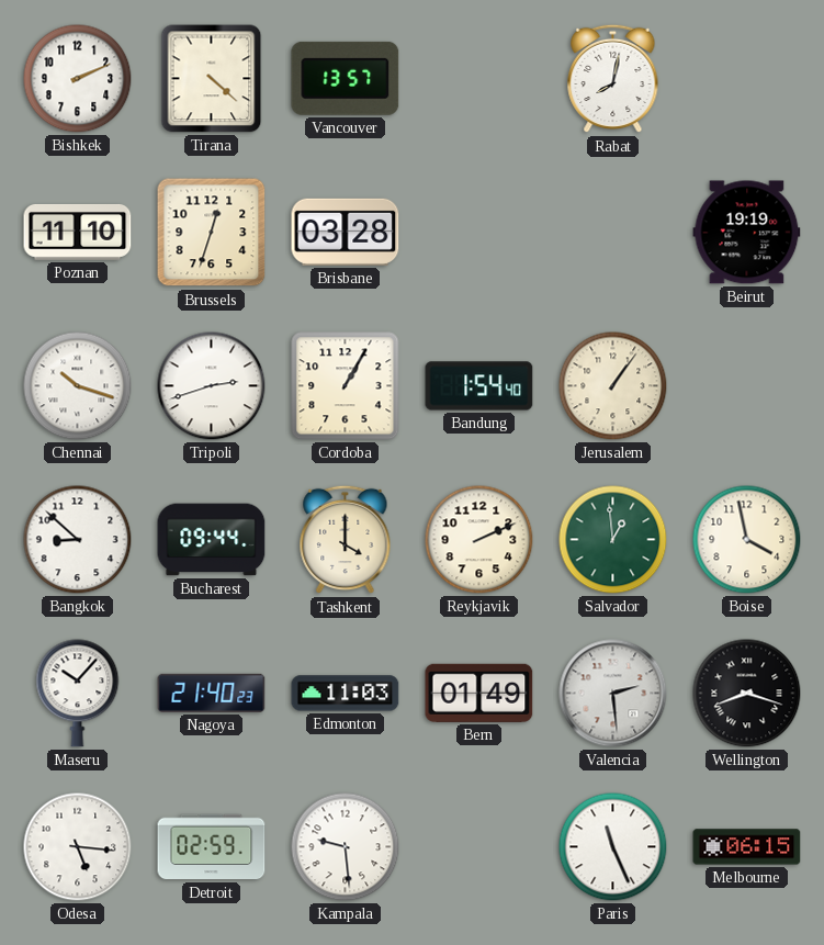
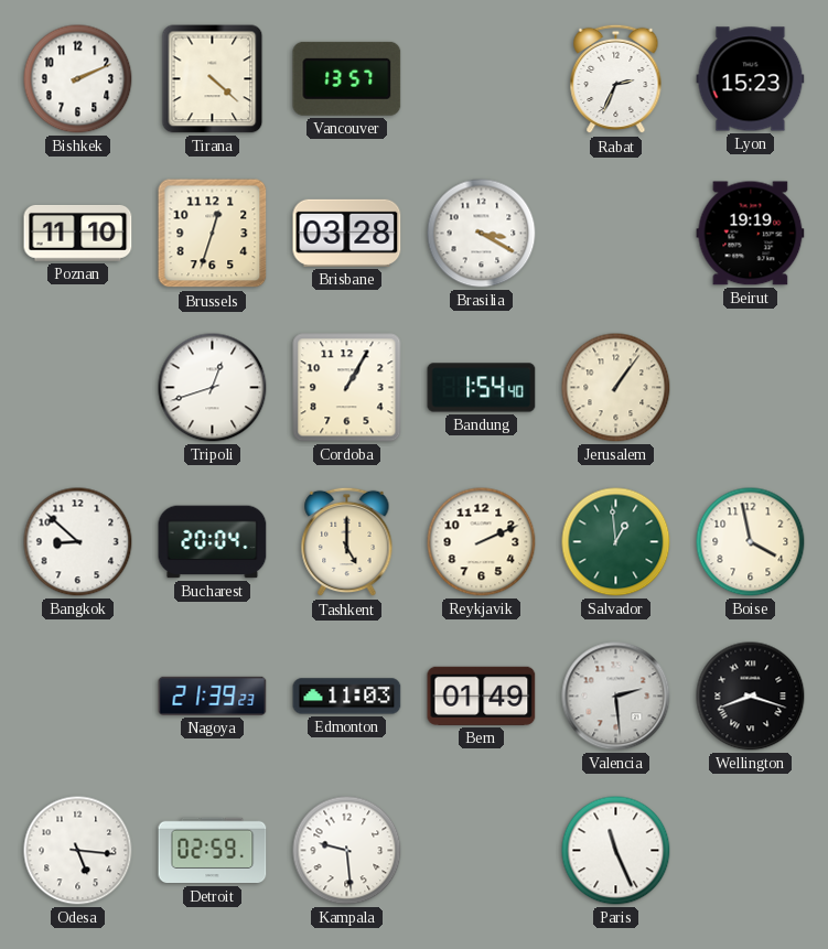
Rabat: 8:02 -> 2:34 (616, 79)
Lyon: none -> 15:23 (751, 79)
Brasilia: none -> 3:20 (482, 234)
Chennai: 10:18 -> none (78, 386)
Tripoli: 2:42 -> 12:42 (213, 388)
Bucharest: 09:44 -> 20:04 (213, 542)
Tashkent: 4:00 -> 5:00 (347, 542)
Maseru: 10:07 -> none (78, 694)
Nagoya: 21:40 -> 21:39 (213, 695)
Melbourne: 06:15 -> none (747, 847)
